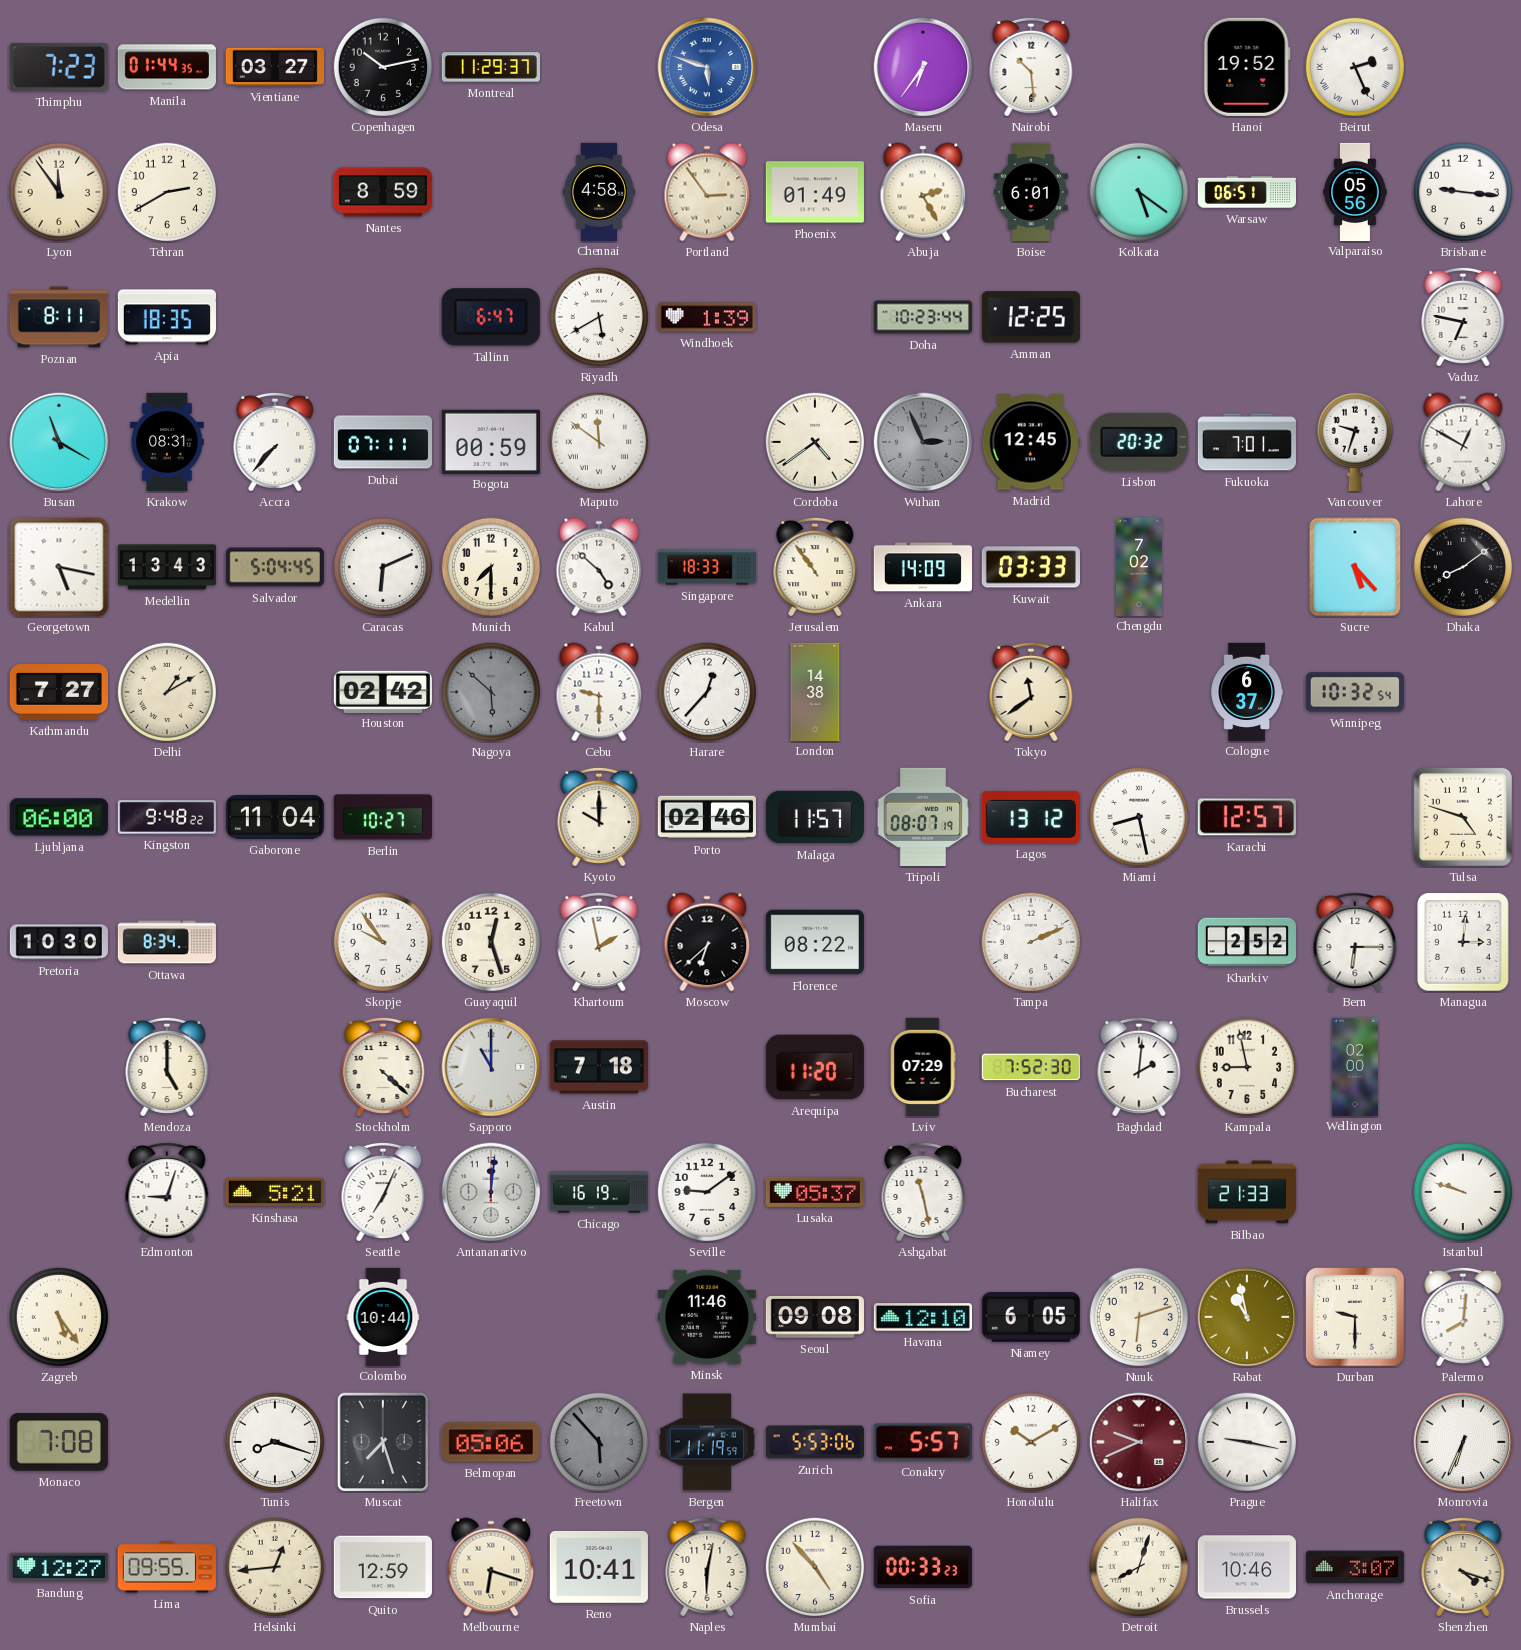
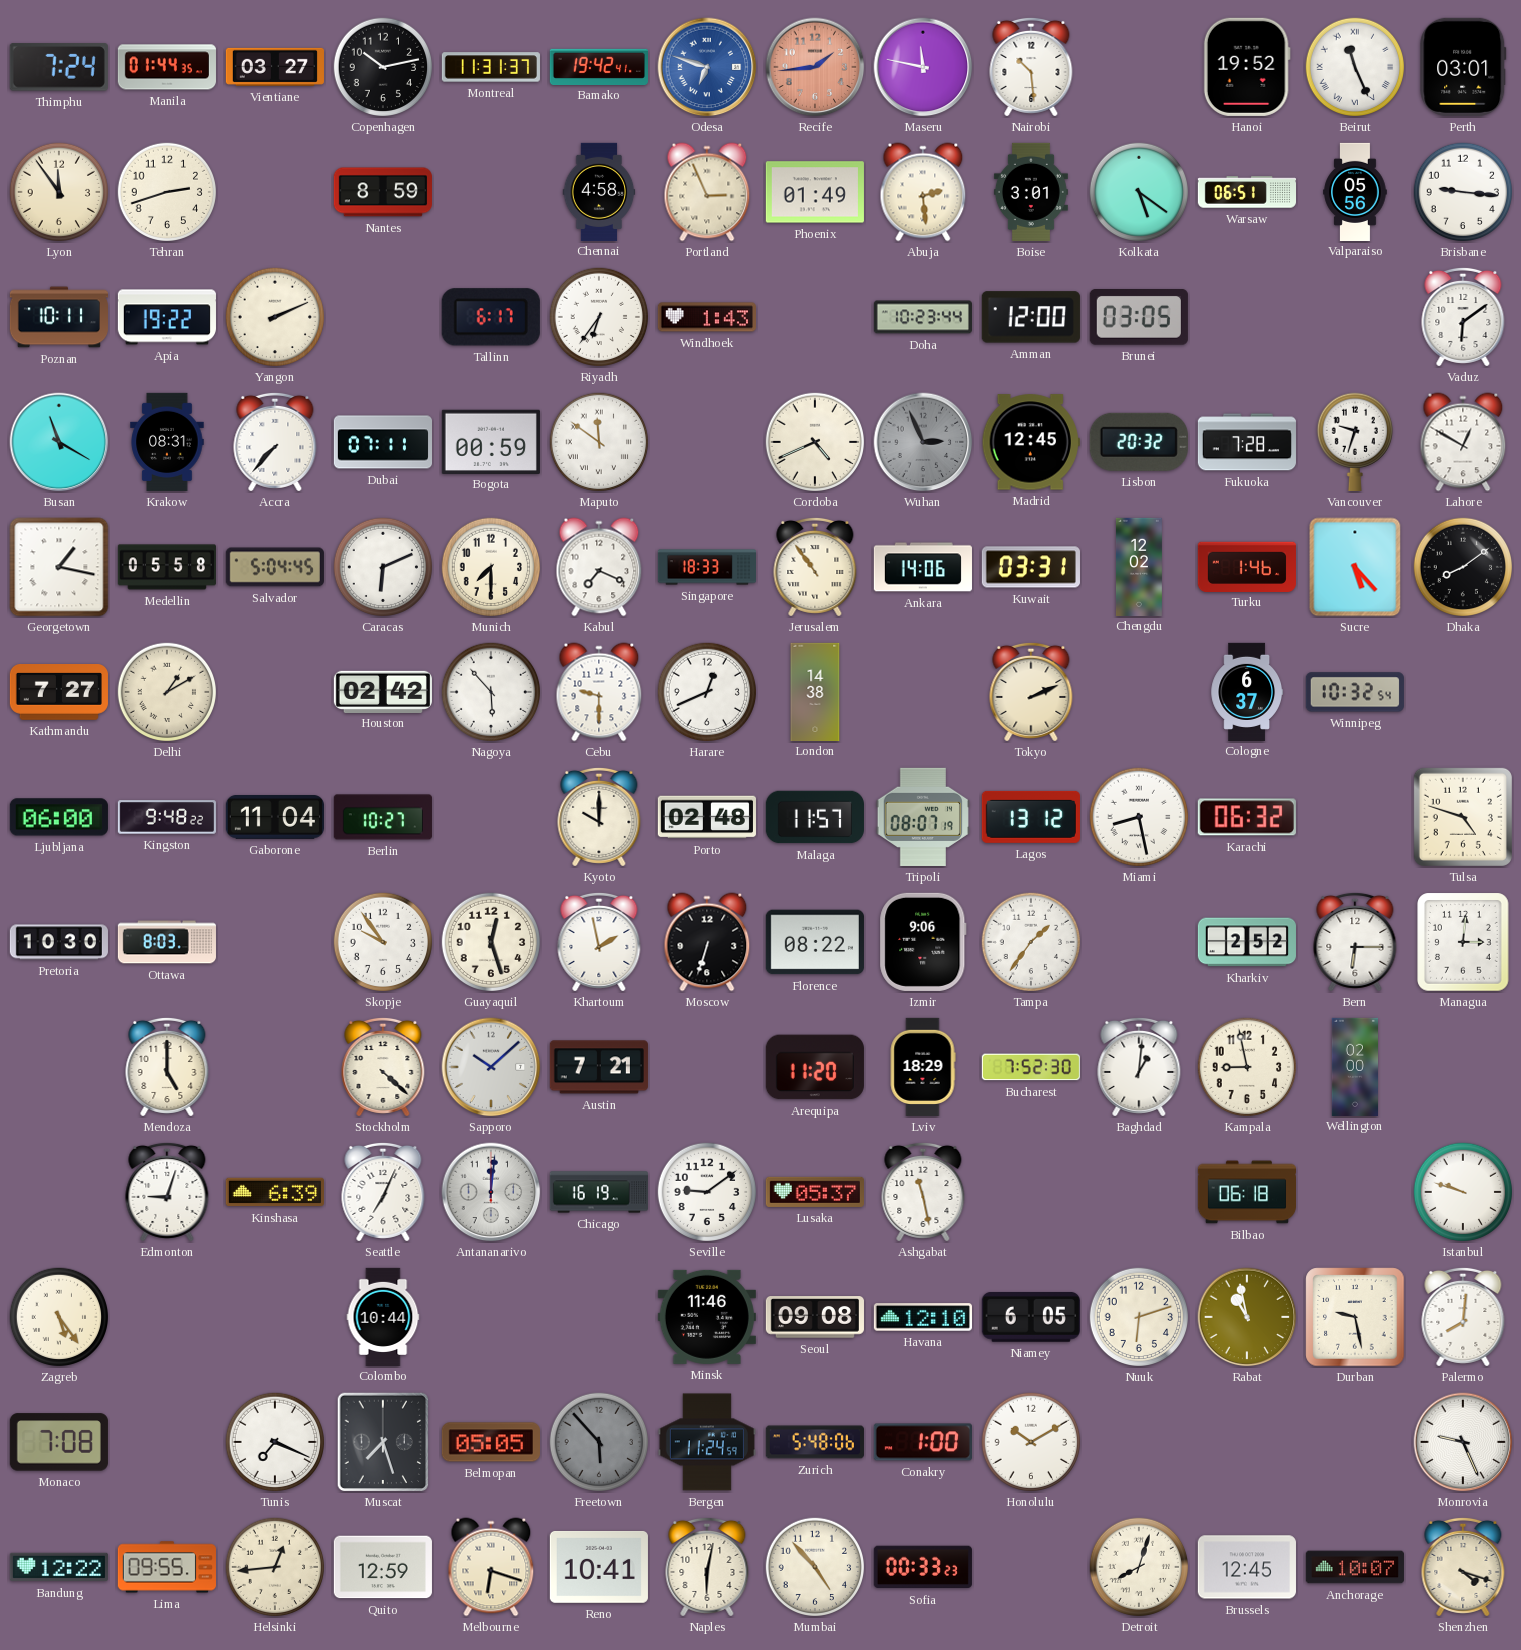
Thimphu: 7:23 -> 7:24 (59, 67)
Montreal: 11:29 -> 11:31 (491, 67)
Bamako: none -> 19:42 (598, 66)
Odesa: 5:48 -> 6:48 (707, 67)
Recife: none -> 1:44 (815, 67)
Maseru: 6:36 -> 11:47 (923, 67)
Beirut: 2:26 -> 11:26 (1355, 67)
Perth: none -> 03:01 (1463, 67)
Tehran: 2:40 -> 2:42 (167, 192)
Portland: 2:54 -> 2:56 (707, 192)
Abuja: 2:25 -> 2:29 (923, 192)
Boise: 6:01 -> 3:01 (1031, 192)
Poznan: 8:11 -> 10:11 (59, 317)
Apia: 18:35 -> 19:22 (167, 317)
Yangon: none -> 2:11 (275, 317)
Tallinn: 6:47 -> 6:17 (491, 317)
Riyadh: 5:40 -> 6:36 (599, 317)
Windhoek: 1:39 -> 1:43 (707, 317)
Amman: 12:25 -> 12:00 (1031, 317)
Brunei: none -> 03:05 (1139, 318)
Vaduz: 6:47 -> 6:09 (1463, 317)
Cordoba: 4:39 -> 4:41 (815, 442)
Fukuoka: 7:01 -> 7:28 (1247, 442)
Georgetown: 5:17 -> 1:17 (59, 567)
Medellin: 13:43 -> 05:58 (167, 567)
Kabul: 4:52 -> 7:19 (599, 567)
Ankara: 14:09 -> 14:06 (923, 567)
Kuwait: 03:33 -> 03:31 (1031, 567)
Chengdu: 7:02 -> 12:02 (1139, 566)
Turku: none -> 1:46 (1247, 566)
Nagoya: 5:52 -> 5:53 (491, 692)
Nagoya dial: grey -> white (491, 692)
Harare: 12:37 -> 12:41 (707, 692)
Tokyo: 11:39 -> 2:11 (1031, 692)
Porto: 02:46 -> 02:48 (707, 817)
Karachi: 12:57 -> 06:32 (1247, 817)
Ottawa: 8:34 -> 8:03 (167, 942)
Moscow: 6:38 -> 6:33 (707, 942)
Izmir: none -> 9:06 (923, 942)
Tampa: 2:11 -> 1:36 (1031, 942)
Sapporo: 11:00 -> 10:08 (491, 1067)
Austin: 7:18 -> 7:21 (599, 1067)
Lviv: 07:29 -> 18:29 (923, 1067)
Baghdad: 2:01 -> 1:01 (1139, 1067)
Kinshasa: 5:21 -> 6:39 (275, 1192)
Bilbao: 21:33 -> 06:18 (1246, 1192)
Durban: 9:30 -> 9:28 (1355, 1317)
Tunis: 8:18 -> 7:19 (275, 1442)
Belmopan: 05:06 -> 05:05 (491, 1442)
Bergen: 11:19 -> 11:24 (707, 1442)
Zurich: 5:53 -> 5:48 (815, 1442)
Conakry: 5:57 -> 1:00 (923, 1442)
Halifax: 9:41 -> none (1139, 1442)
Prague: 9:17 -> none (1247, 1442)
Monrovia: 6:34 -> 9:26 (1463, 1442)
Bandung: 12:27 -> 12:22 (59, 1567)
Brussels: 10:46 -> 12:45 (1247, 1567)
Anchorage: 3:07 -> 10:07 (1355, 1567)
